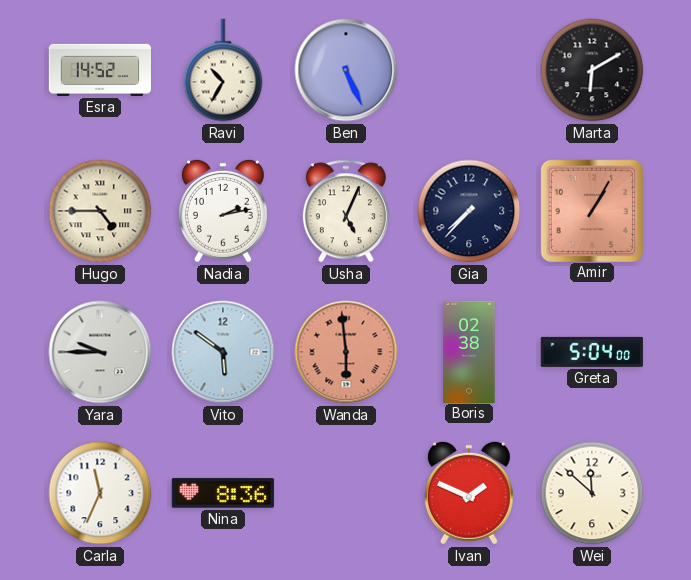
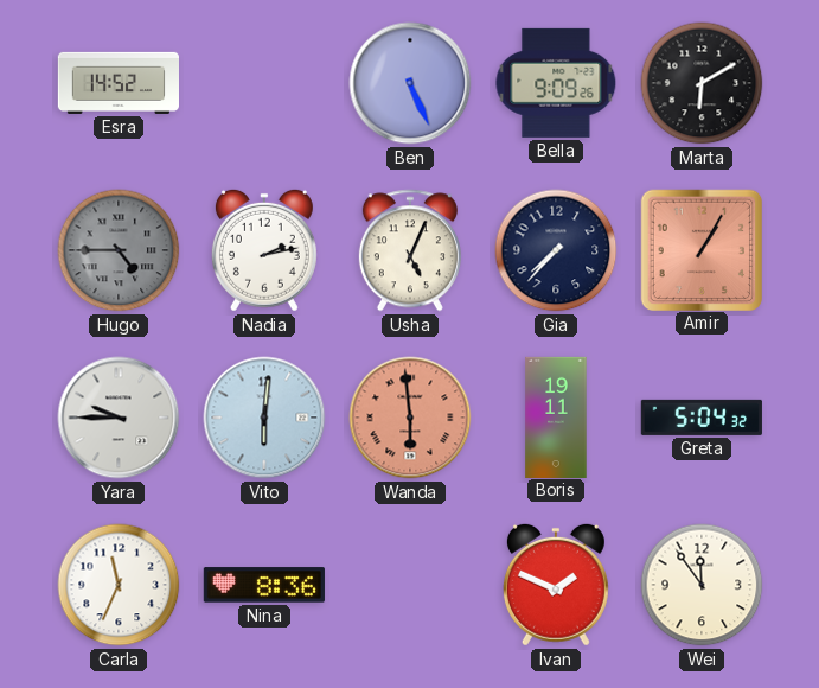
Ravi: 10:35 -> none (223, 70)
Bella: none -> 9:09 (556, 83)
Hugo dial: cream -> grey (119, 250)
Vito: 5:51 -> 6:01 (264, 418)
Boris: 02:38 -> 19:11 (556, 416)
Greta: 5:04:00 -> 5:04:32 (702, 418)
Wei: 11:52 -> 11:54 (702, 585)
